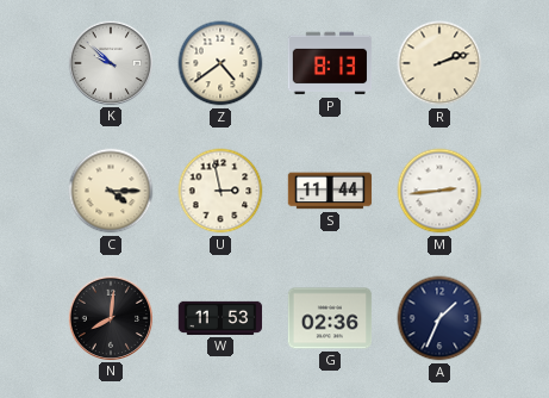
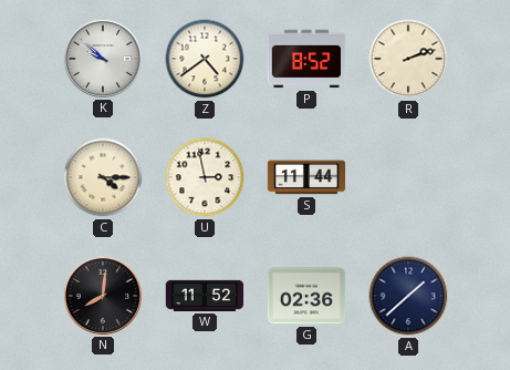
P: 8:13 -> 8:52 (306, 59)
M: 2:44 -> none (439, 191)
W: 11:53 -> 11:52 (205, 296)
A: 1:34 -> 1:38 (408, 296)
